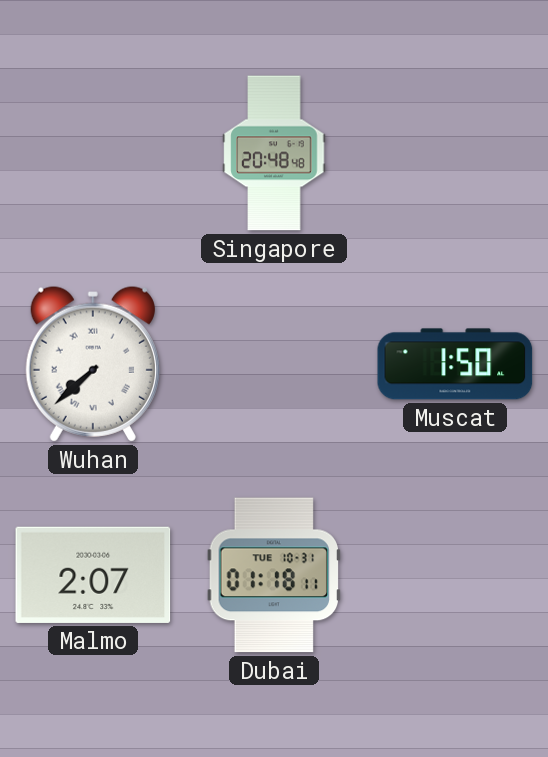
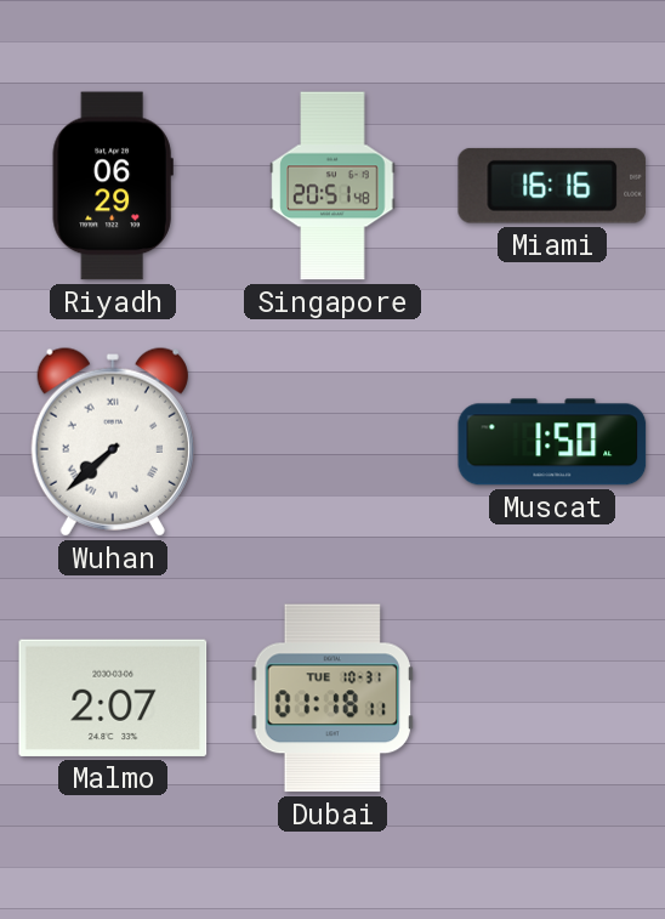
Riyadh: none -> 06:29 (113, 186)
Singapore: 20:48 -> 20:51 (332, 186)
Miami: none -> 16:16 (551, 186)
